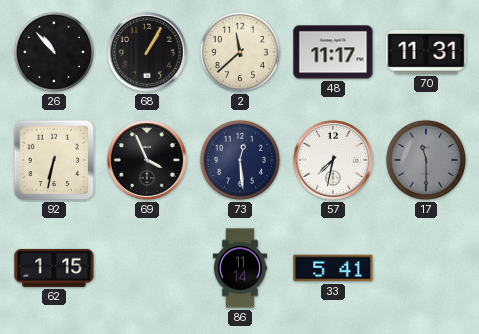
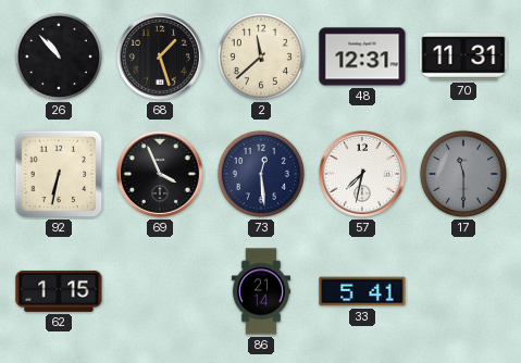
68: 1:05 -> 1:27 (160, 57)
48: 11:17 -> 12:31 (362, 57)
86: 11:14 -> 21:14 (261, 291)
